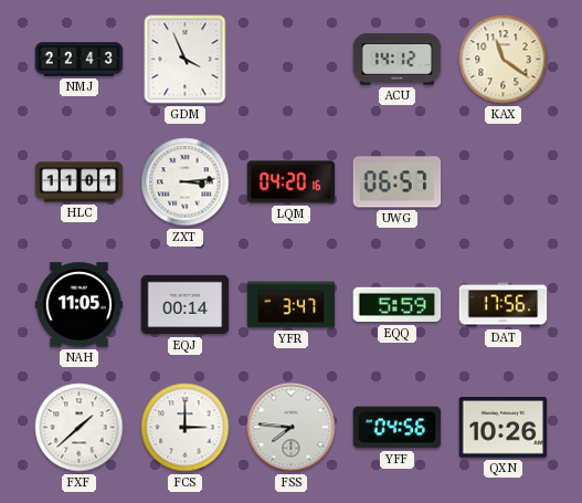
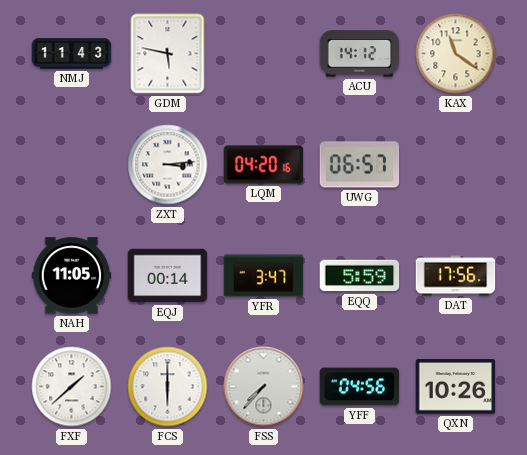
NMJ: 22:43 -> 11:43 (72, 54)
GDM: 3:56 -> 5:47 (168, 54)
HLC: 11:01 -> none (80, 182)
FCS: 3:00 -> 6:00 (168, 387)
FSS: 7:46 -> 7:37 (264, 387)
